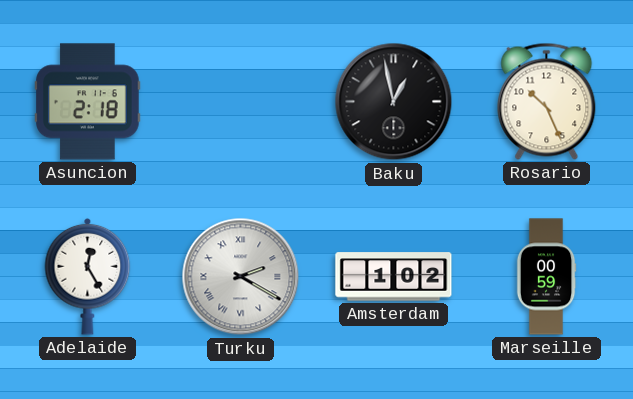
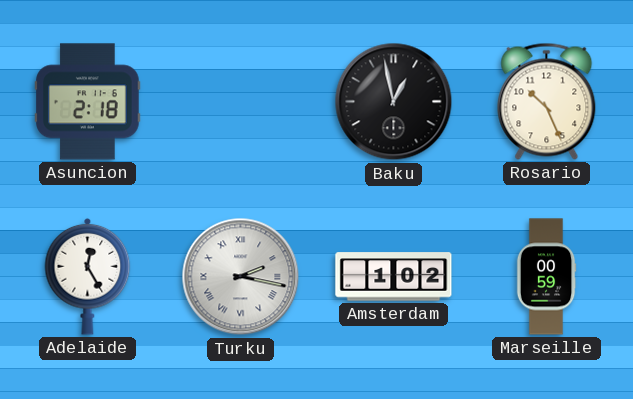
Turku: 2:20 -> 2:17 (241, 277)
